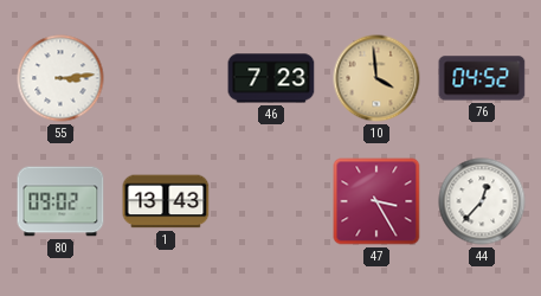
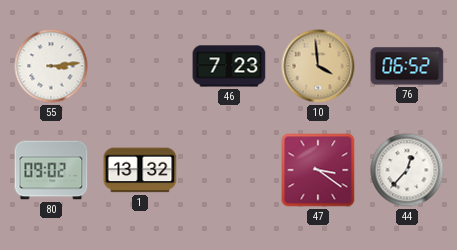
76: 04:52 -> 06:52 (407, 66)
1: 13:43 -> 13:32 (140, 170)
47: 3:25 -> 3:21 (318, 170)
